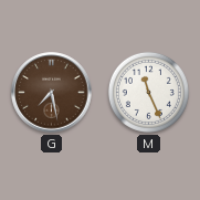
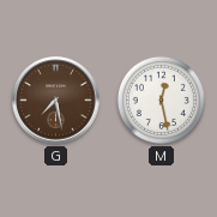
M: 11:26 -> 12:28 (161, 100)
